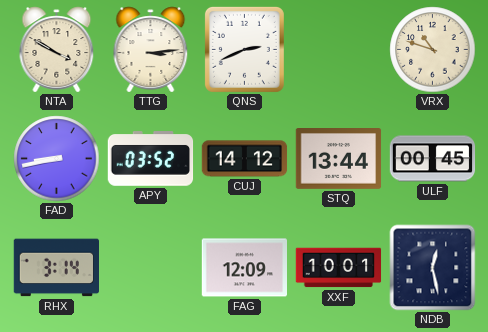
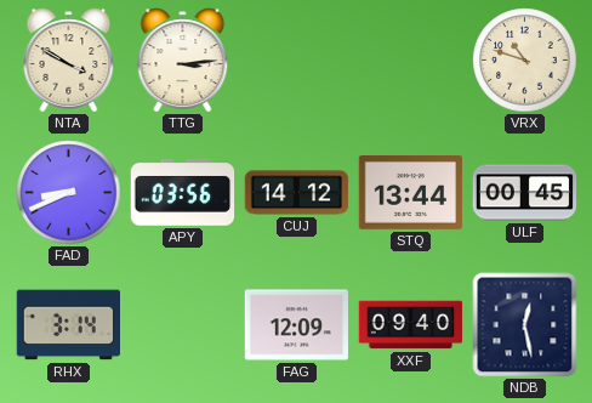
QNS: 2:41 -> none (244, 49)
FAD: 8:43 -> 8:41 (69, 193)
APY: 03:52 -> 03:56 (183, 193)
XXF: 10:01 -> 09:40 (411, 325)
